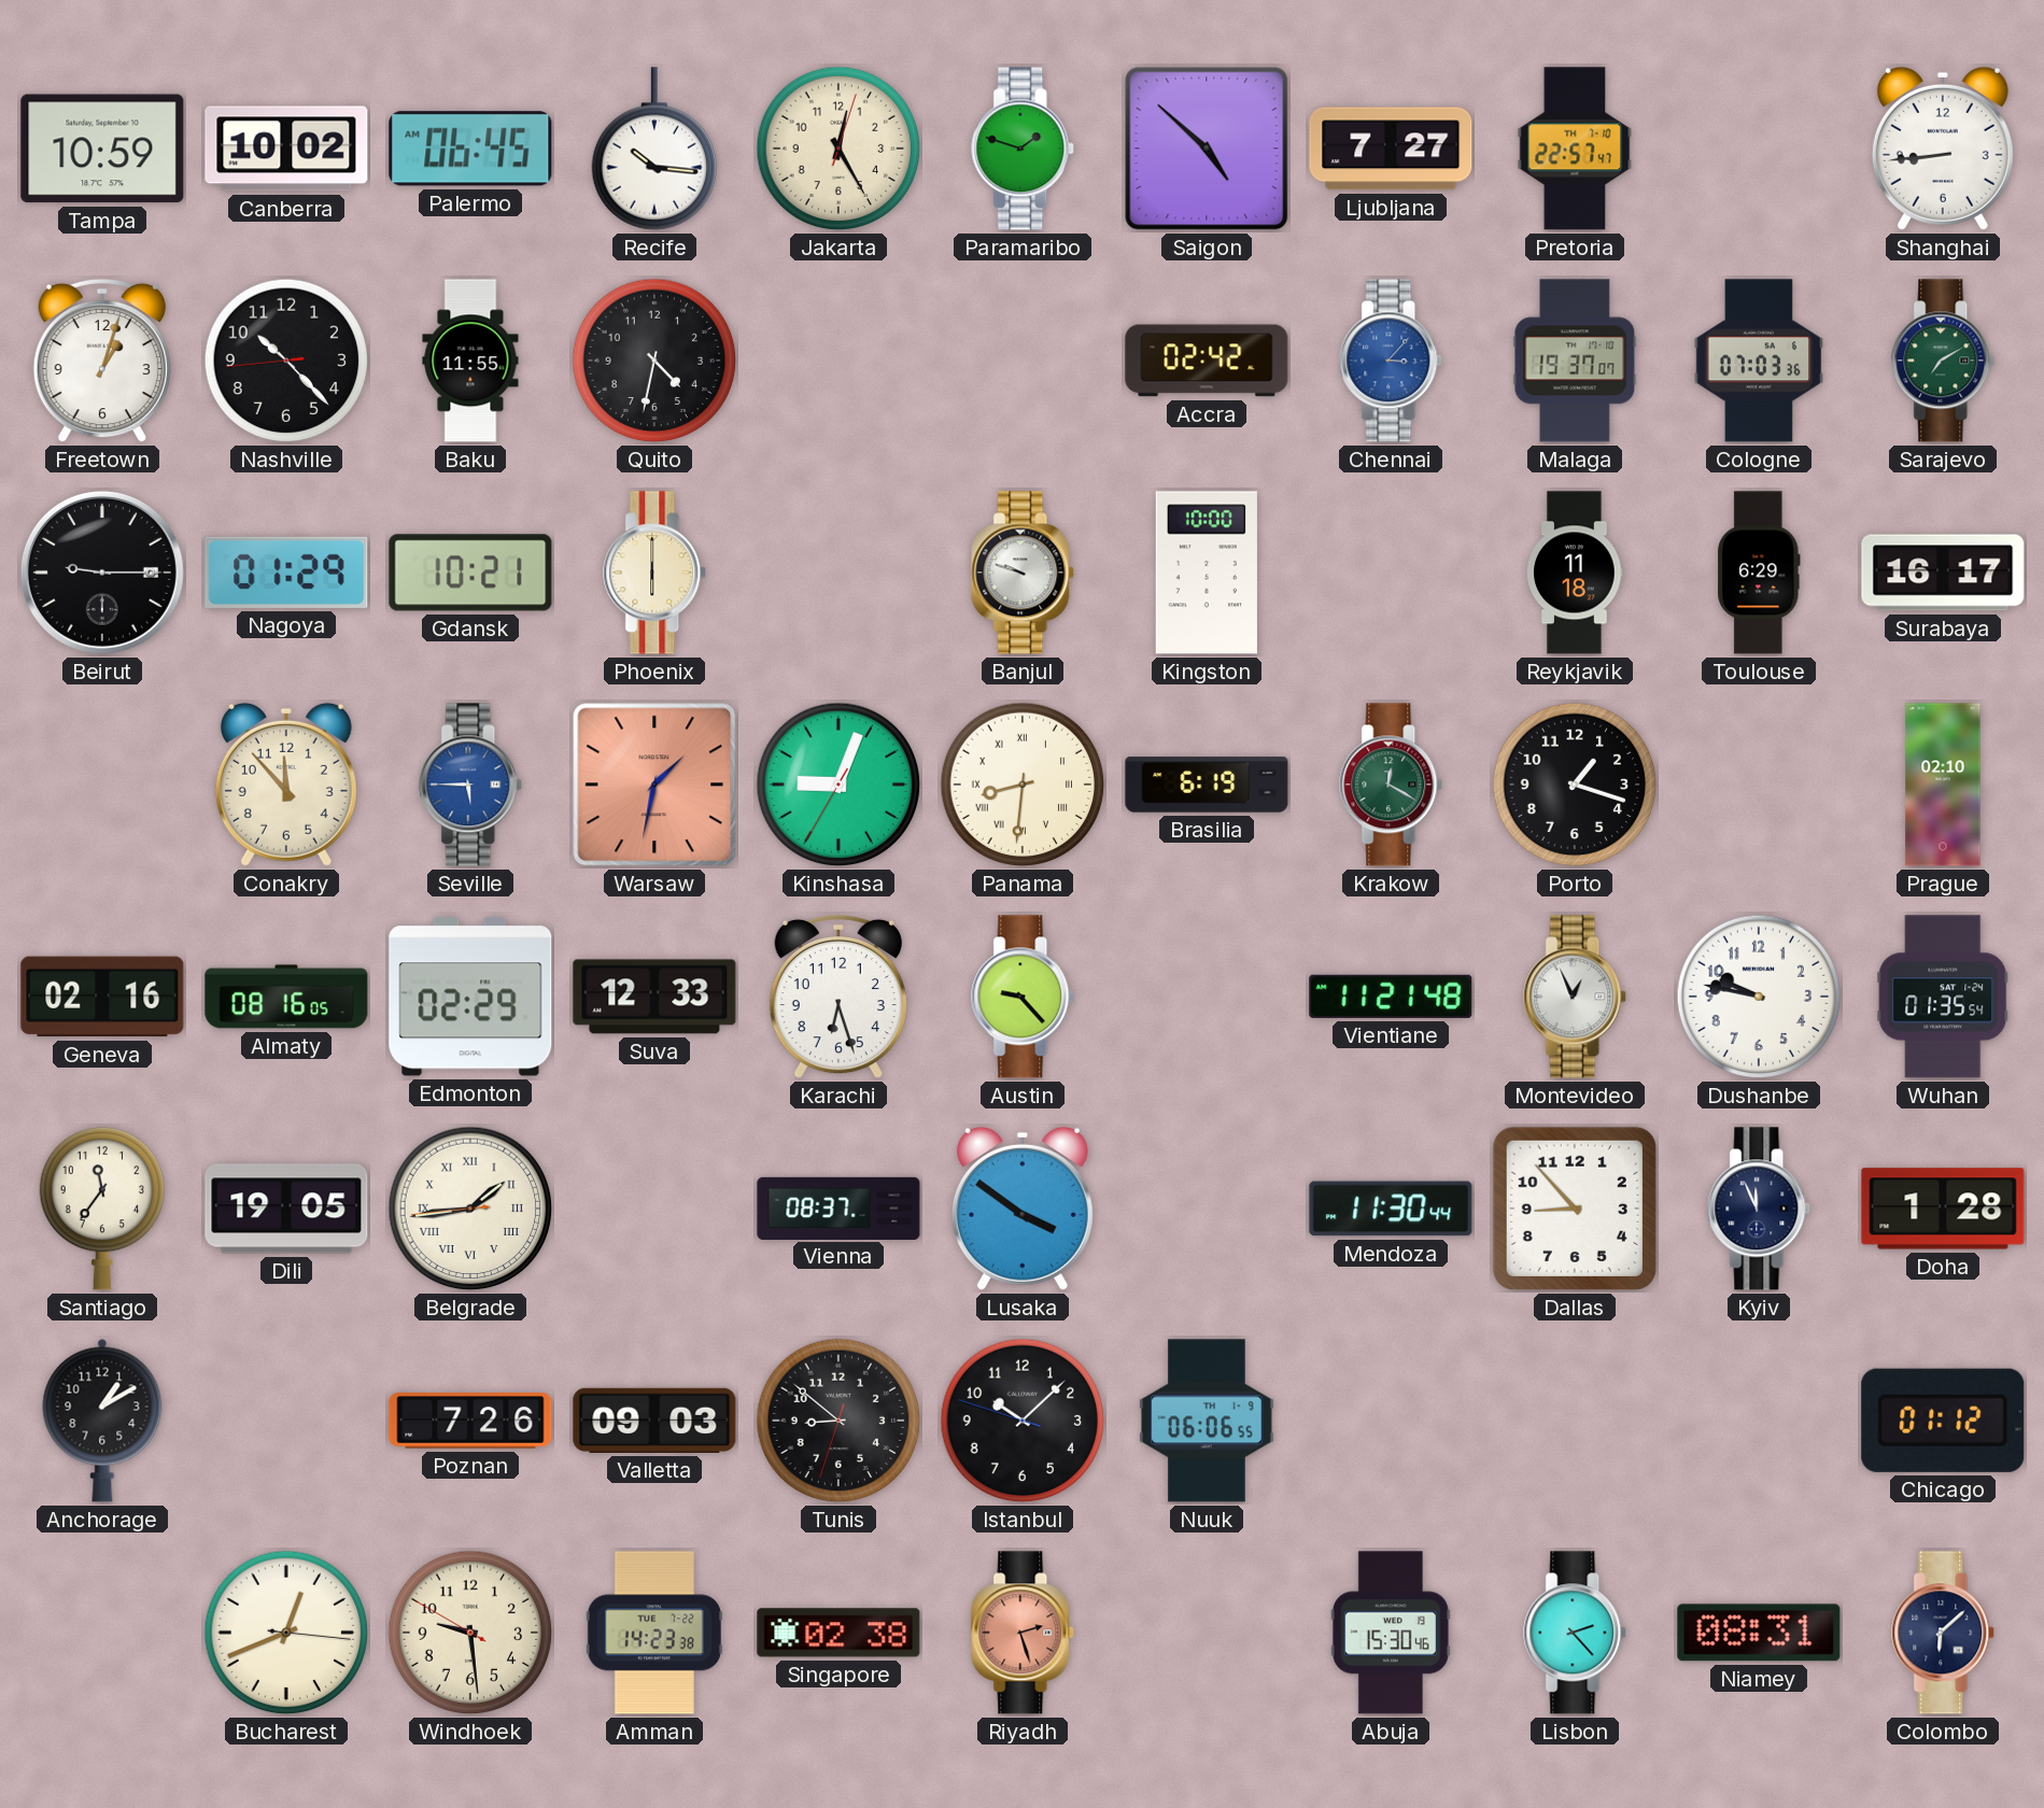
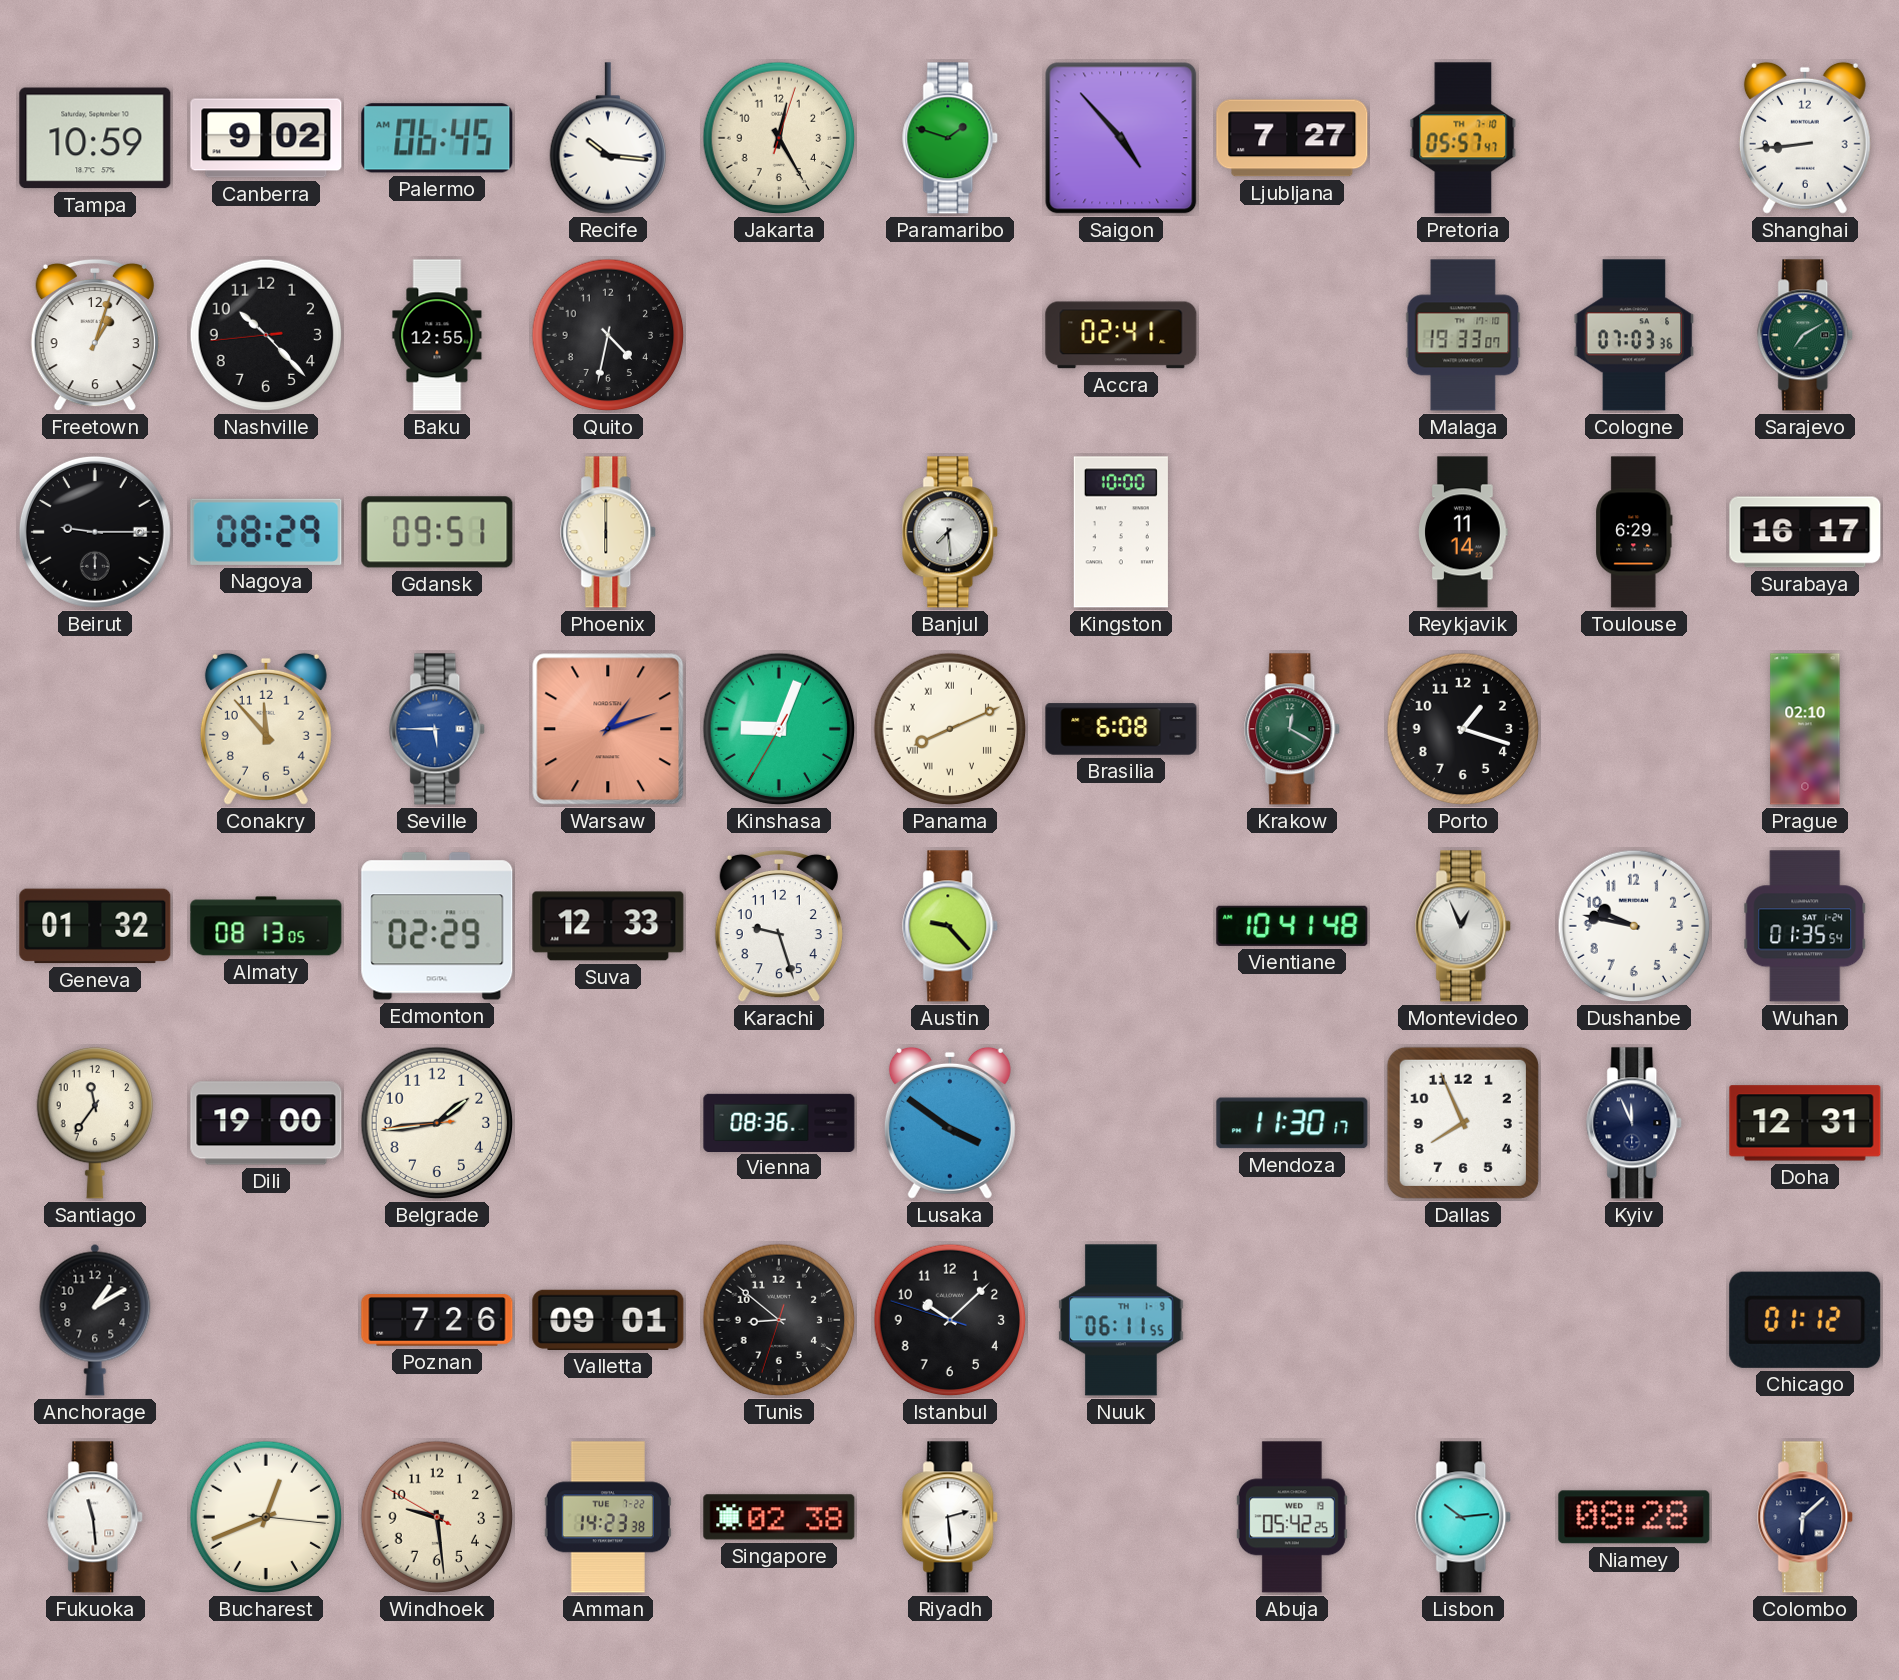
Canberra: 10:02 -> 9:02 (266, 138)
Saigon: 4:52 -> 4:53 (1121, 138)
Pretoria: 22:57 -> 05:57 (1463, 138)
Baku: 11:55 -> 12:55 (437, 335)
Accra: 02:42 -> 02:41 (1121, 335)
Chennai: 3:07 -> none (1392, 361)
Malaga: 19:37 -> 19:33 (1463, 335)
Nagoya: 01:29 -> 08:29 (266, 532)
Gdansk: 10:21 -> 09:51 (437, 532)
Banjul: 9:48 -> 7:29 (951, 532)
Reykjavik: 11:18 -> 11:14 (1464, 532)
Warsaw: 1:32 -> 1:12 (608, 729)
Panama: 8:31 -> 8:11 (950, 729)
Brasilia: 6:19 -> 6:08 (1121, 729)
Geneva: 02:16 -> 01:32 (95, 926)
Almaty: 08:16 -> 08:13 (266, 926)
Karachi: 6:27 -> 9:27 (779, 926)
Vientiane: 11:21 -> 10:41 (1292, 926)
Dili: 19:05 -> 19:00 (266, 1123)
Belgrade numerals: Roman -> Arabic (437, 1123)
Vienna: 08:37 -> 08:36 (779, 1122)
Mendoza: 11:30:44 -> 11:30:17 (1292, 1123)
Dallas: 8:53 -> 7:56 (1463, 1123)
Doha: 1:28 -> 12:31 (1805, 1123)
Valletta: 09:03 -> 09:01 (608, 1320)
Nuuk: 06:06 -> 06:11 (1121, 1320)
Fukuoka: none -> 11:29 (96, 1517)
Riyadh: 2:27 -> 2:29 (951, 1517)
Riyadh dial: salmon -> white (951, 1517)
Abuja: 15:30 -> 05:42 (1292, 1517)
Lisbon: 2:23 -> 10:14 (1464, 1517)
Niamey: 08:31 -> 08:28 (1634, 1517)
